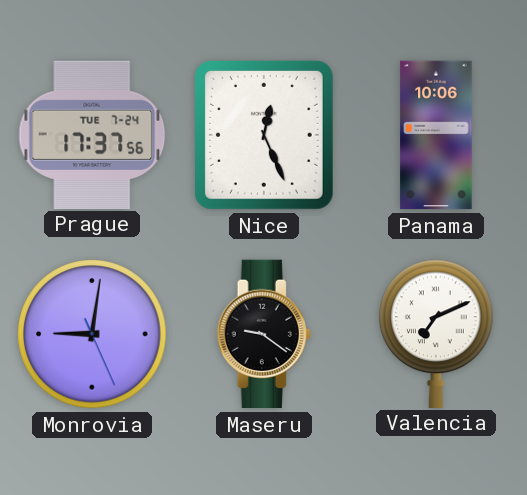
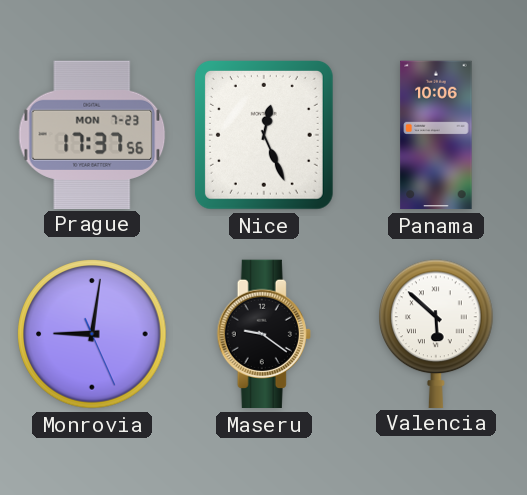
Prague date: TUE 7-24 -> MON 7-23 (92, 134)
Valencia: 7:11 -> 5:52 (437, 333)
